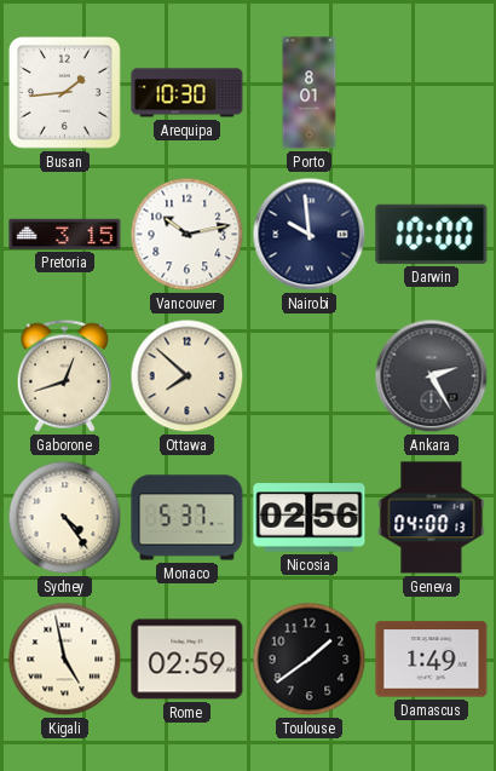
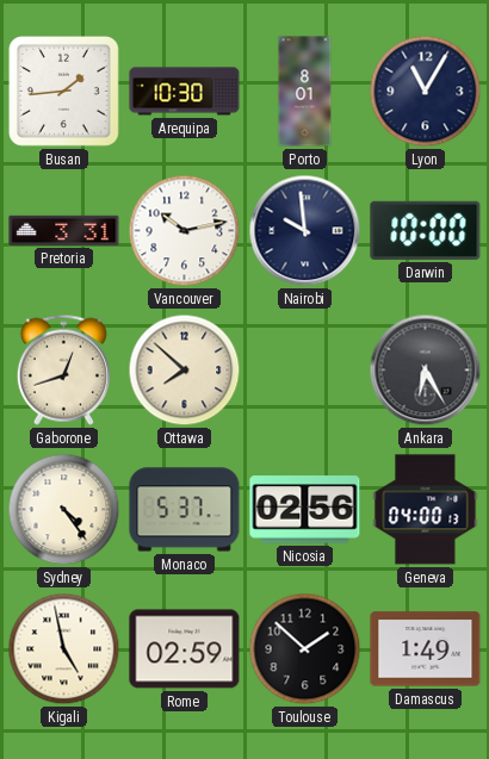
Lyon: none -> 11:05 (426, 92)
Pretoria: 3:15 -> 3:31 (64, 230)
Ankara: 2:25 -> 6:25 (426, 371)
Toulouse: 1:39 -> 1:52 (305, 649)
